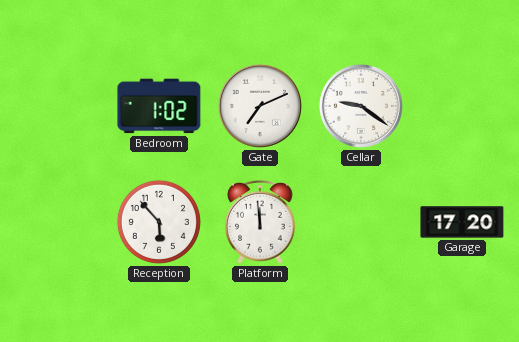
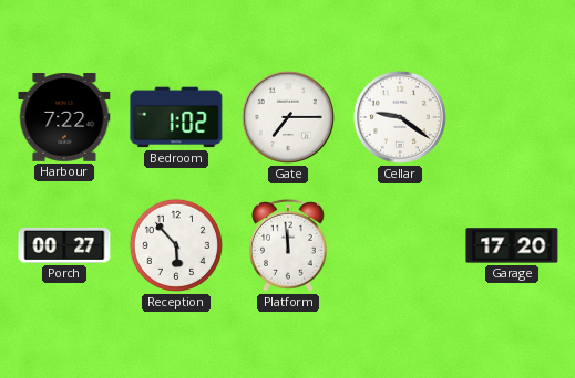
Harbour: none -> 7:22 (64, 118)
Gate: 7:11 -> 7:15 (288, 117)
Porch: none -> 00:27 (64, 245)
